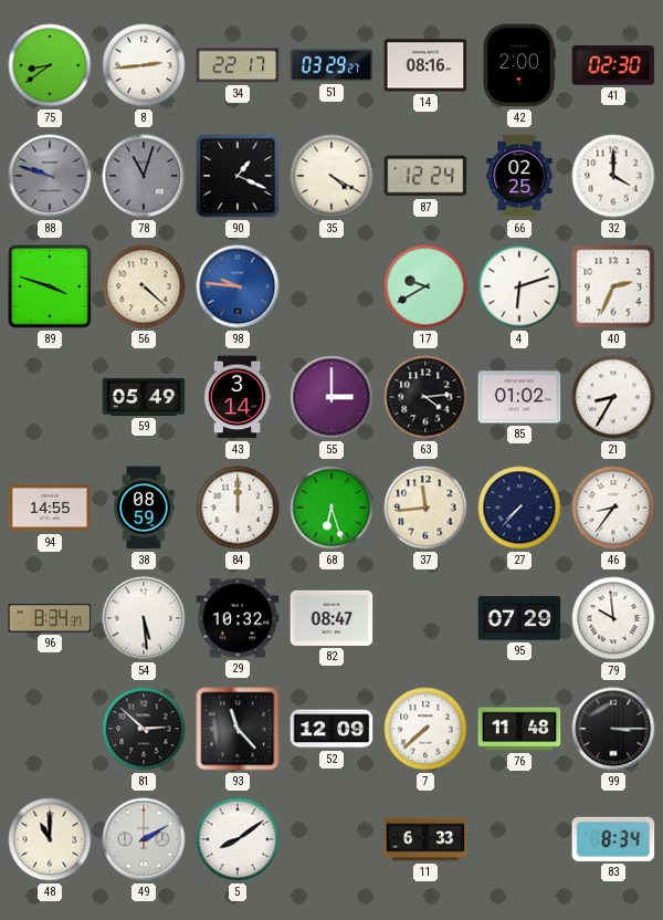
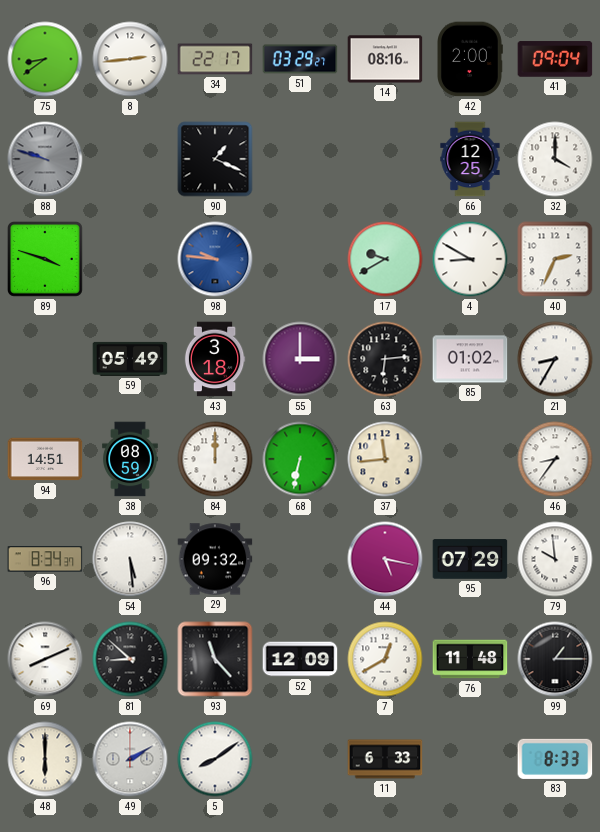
41: 02:30 -> 09:04 (555, 59)
78: 11:03 -> none (144, 176)
35: 4:20 -> none (331, 176)
87: 12:24 -> none (425, 176)
66: 02:25 -> 12:25 (470, 159)
56: 4:22 -> none (144, 286)
4: 6:12 -> 8:50 (470, 259)
43: 3:14 -> 3:18 (215, 359)
63: 4:14 -> 6:14 (385, 359)
94: 14:55 -> 14:51 (45, 459)
68: 6:27 -> 6:32 (300, 459)
27: 7:37 -> none (519, 508)
29: 10:32 -> 09:32 (215, 559)
82: 08:47 -> none (331, 618)
44: none -> 5:17 (385, 559)
69: none -> 8:11 (45, 659)
81: 2:52 -> 8:52 (130, 659)
7: 7:38 -> 12:40 (385, 659)
99: 3:15 -> 1:15 (555, 659)
48: 11:00 -> 6:00 (45, 759)
83: 8:34 -> 8:33 (555, 759)
